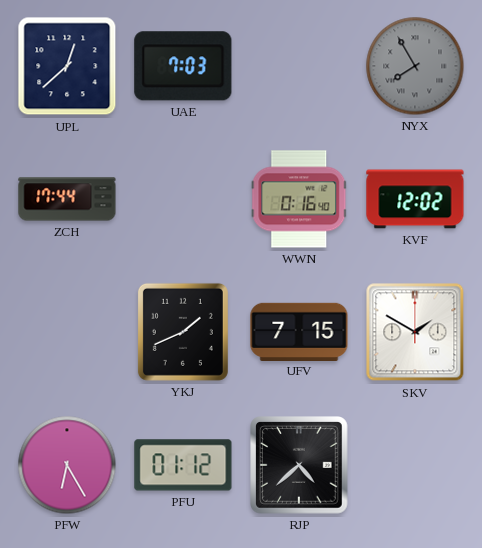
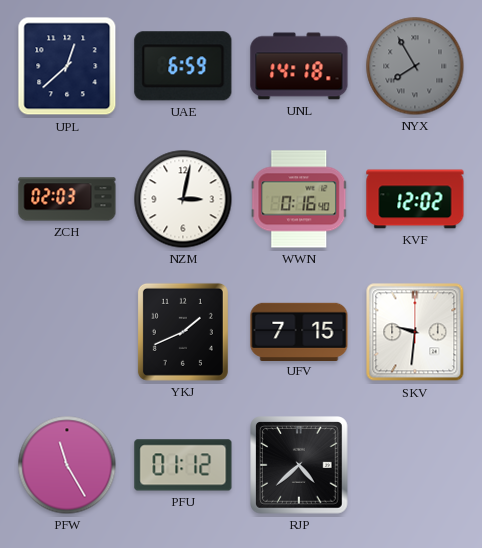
UAE: 7:03 -> 6:59 (183, 66)
UNL: none -> 14:18 (299, 66)
ZCH: 17:44 -> 02:03 (67, 199)
NZM: none -> 3:02 (183, 199)
SKV: 1:50 -> 9:31 (415, 332)
PFW: 6:25 -> 11:25 (67, 465)
